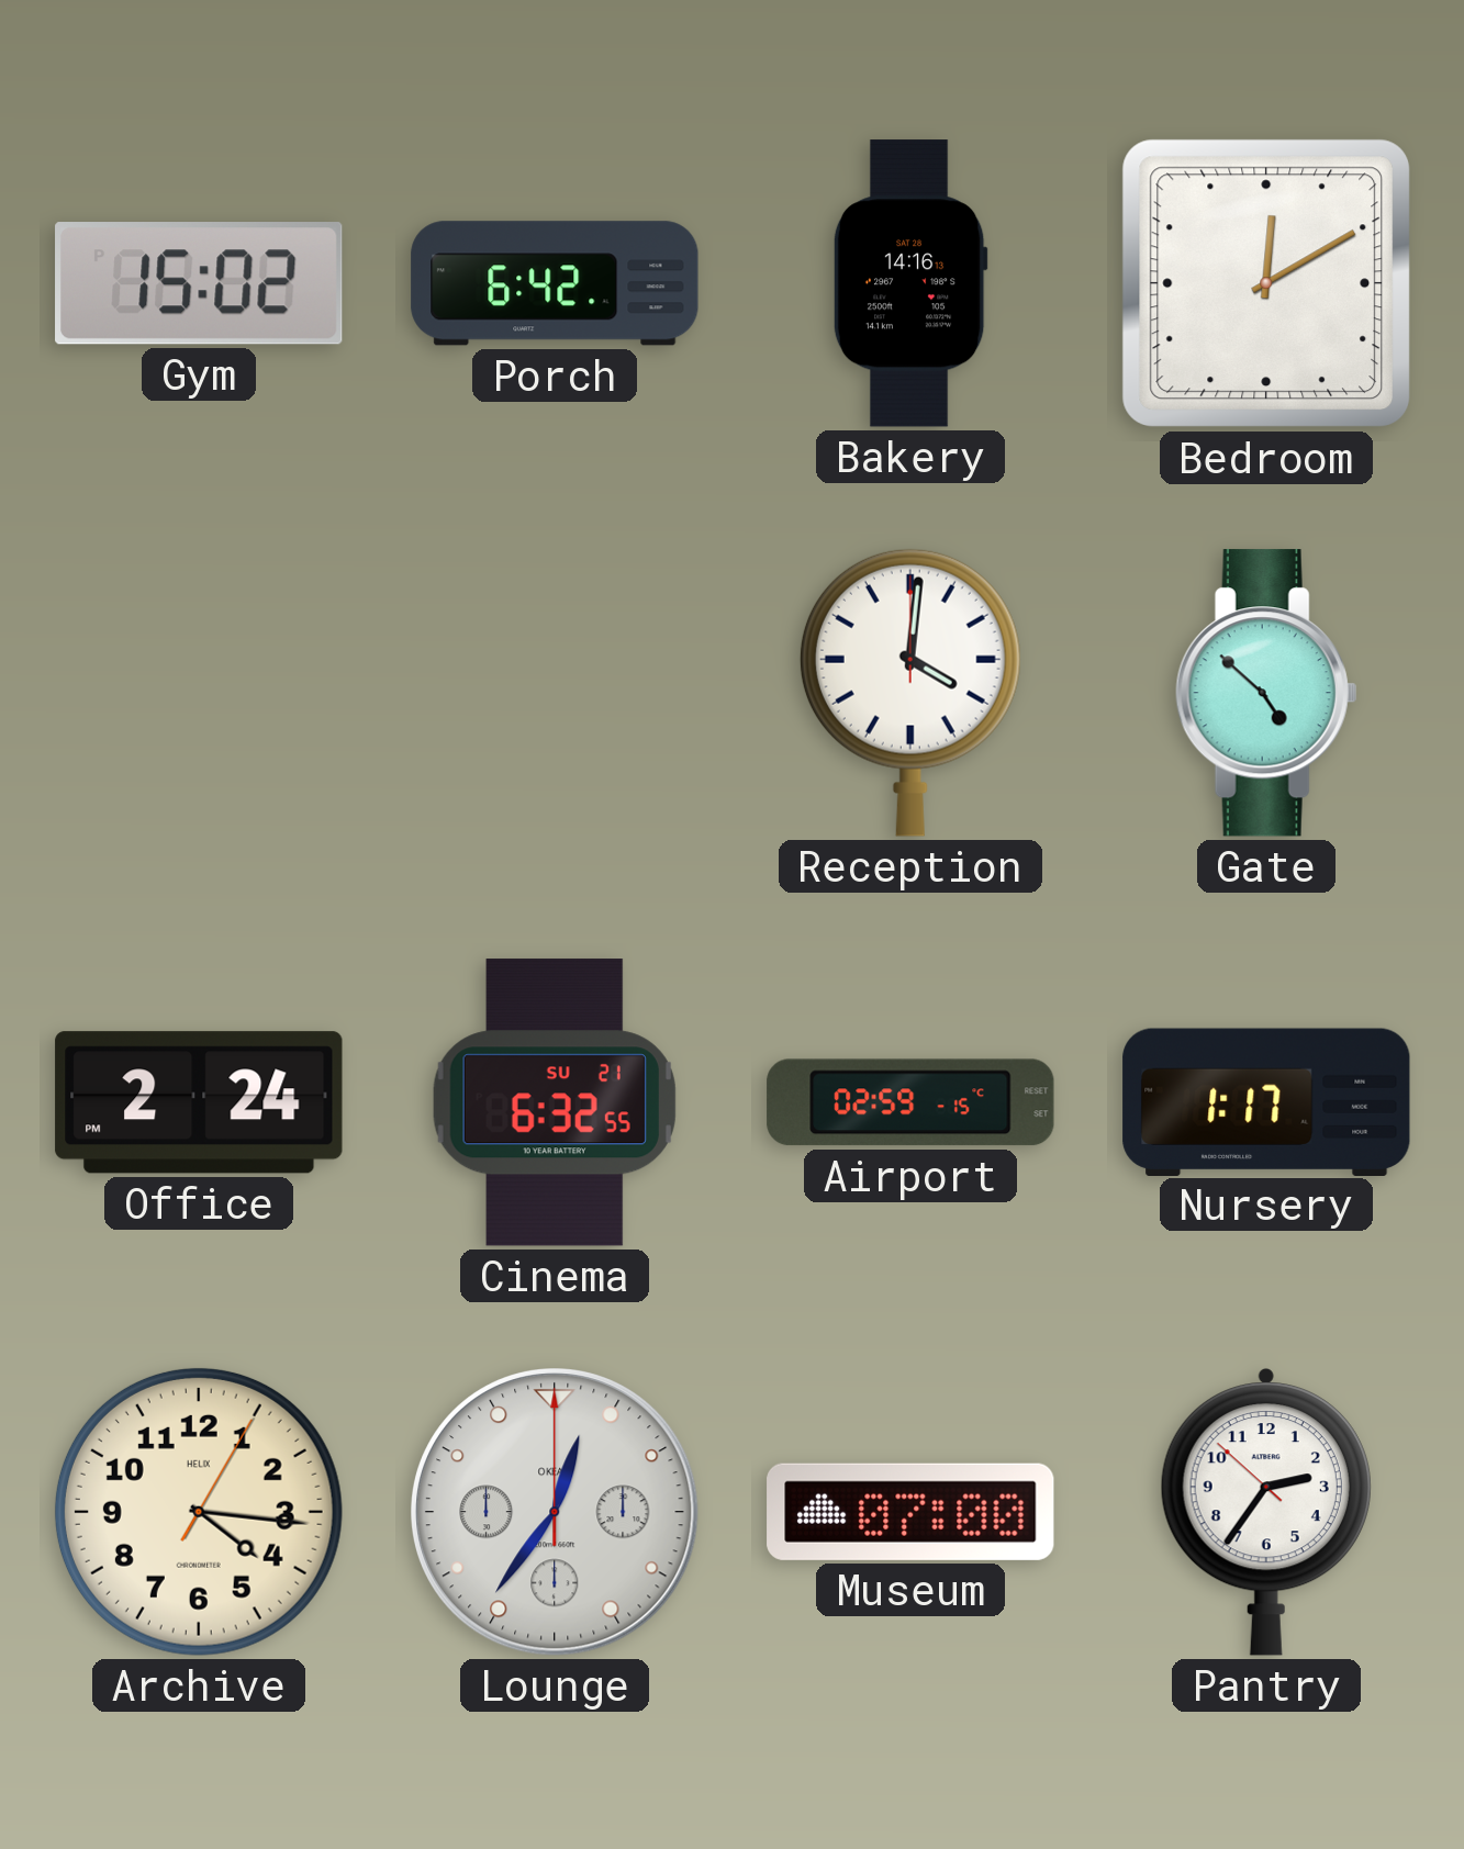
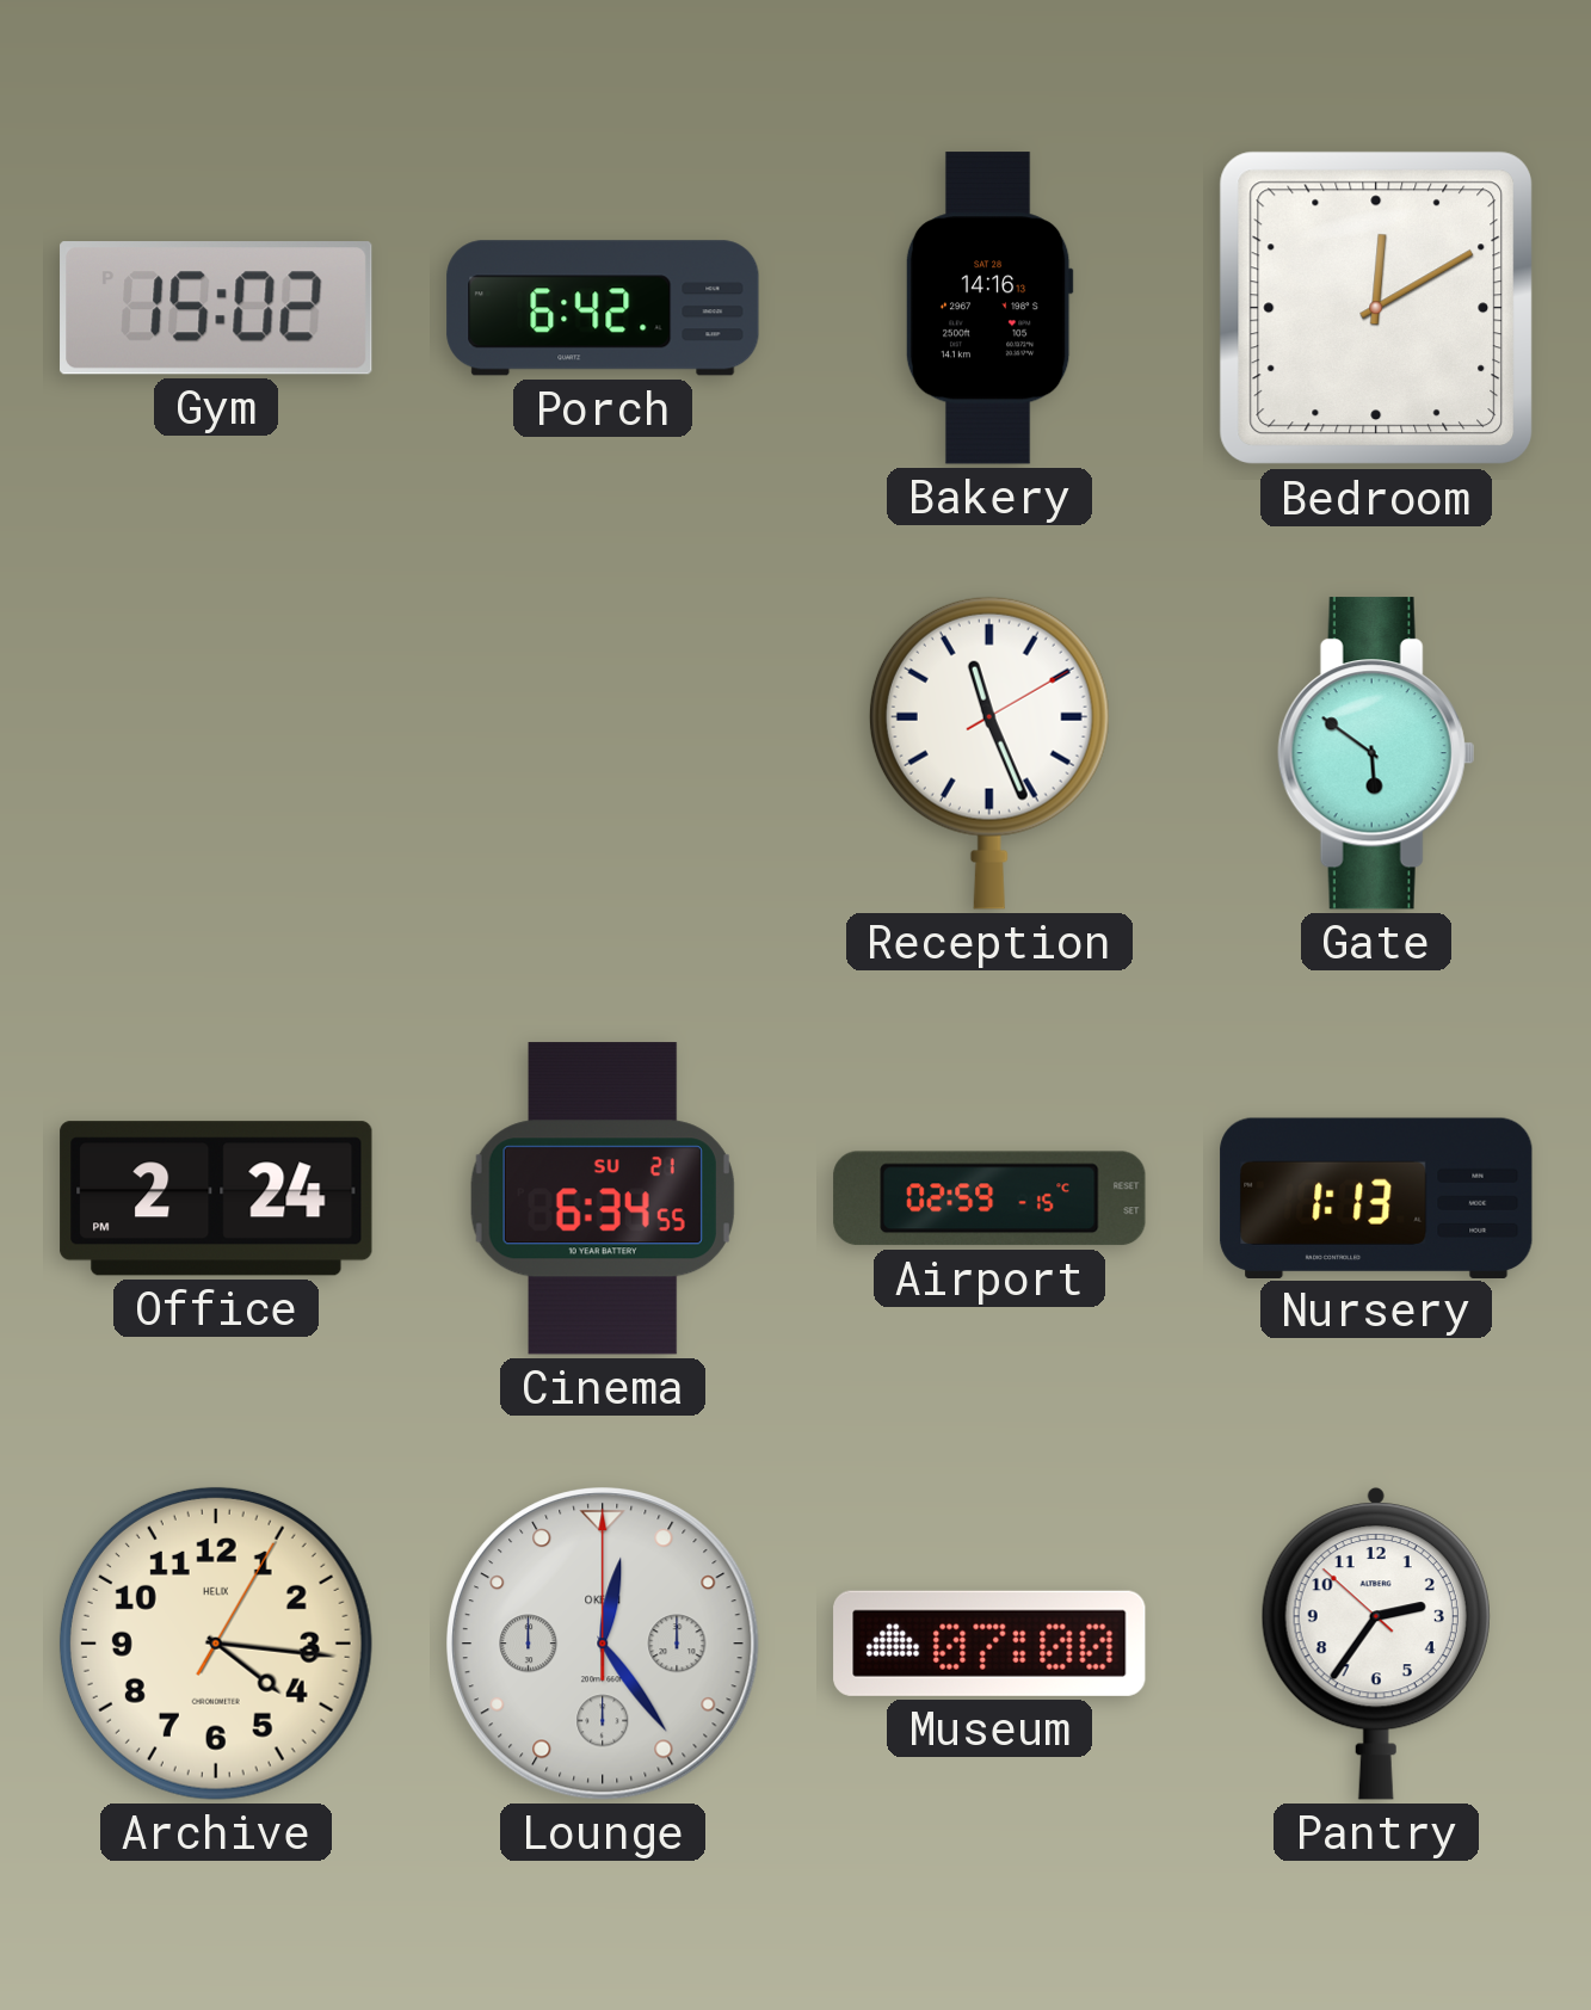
Reception: 4:01 -> 11:26 (989, 753)
Gate: 4:52 -> 5:51 (1376, 753)
Cinema: 6:32 -> 6:34 (603, 1198)
Nursery: 1:17 -> 1:13 (1376, 1197)
Lounge: 12:36 -> 12:24 (604, 1645)
